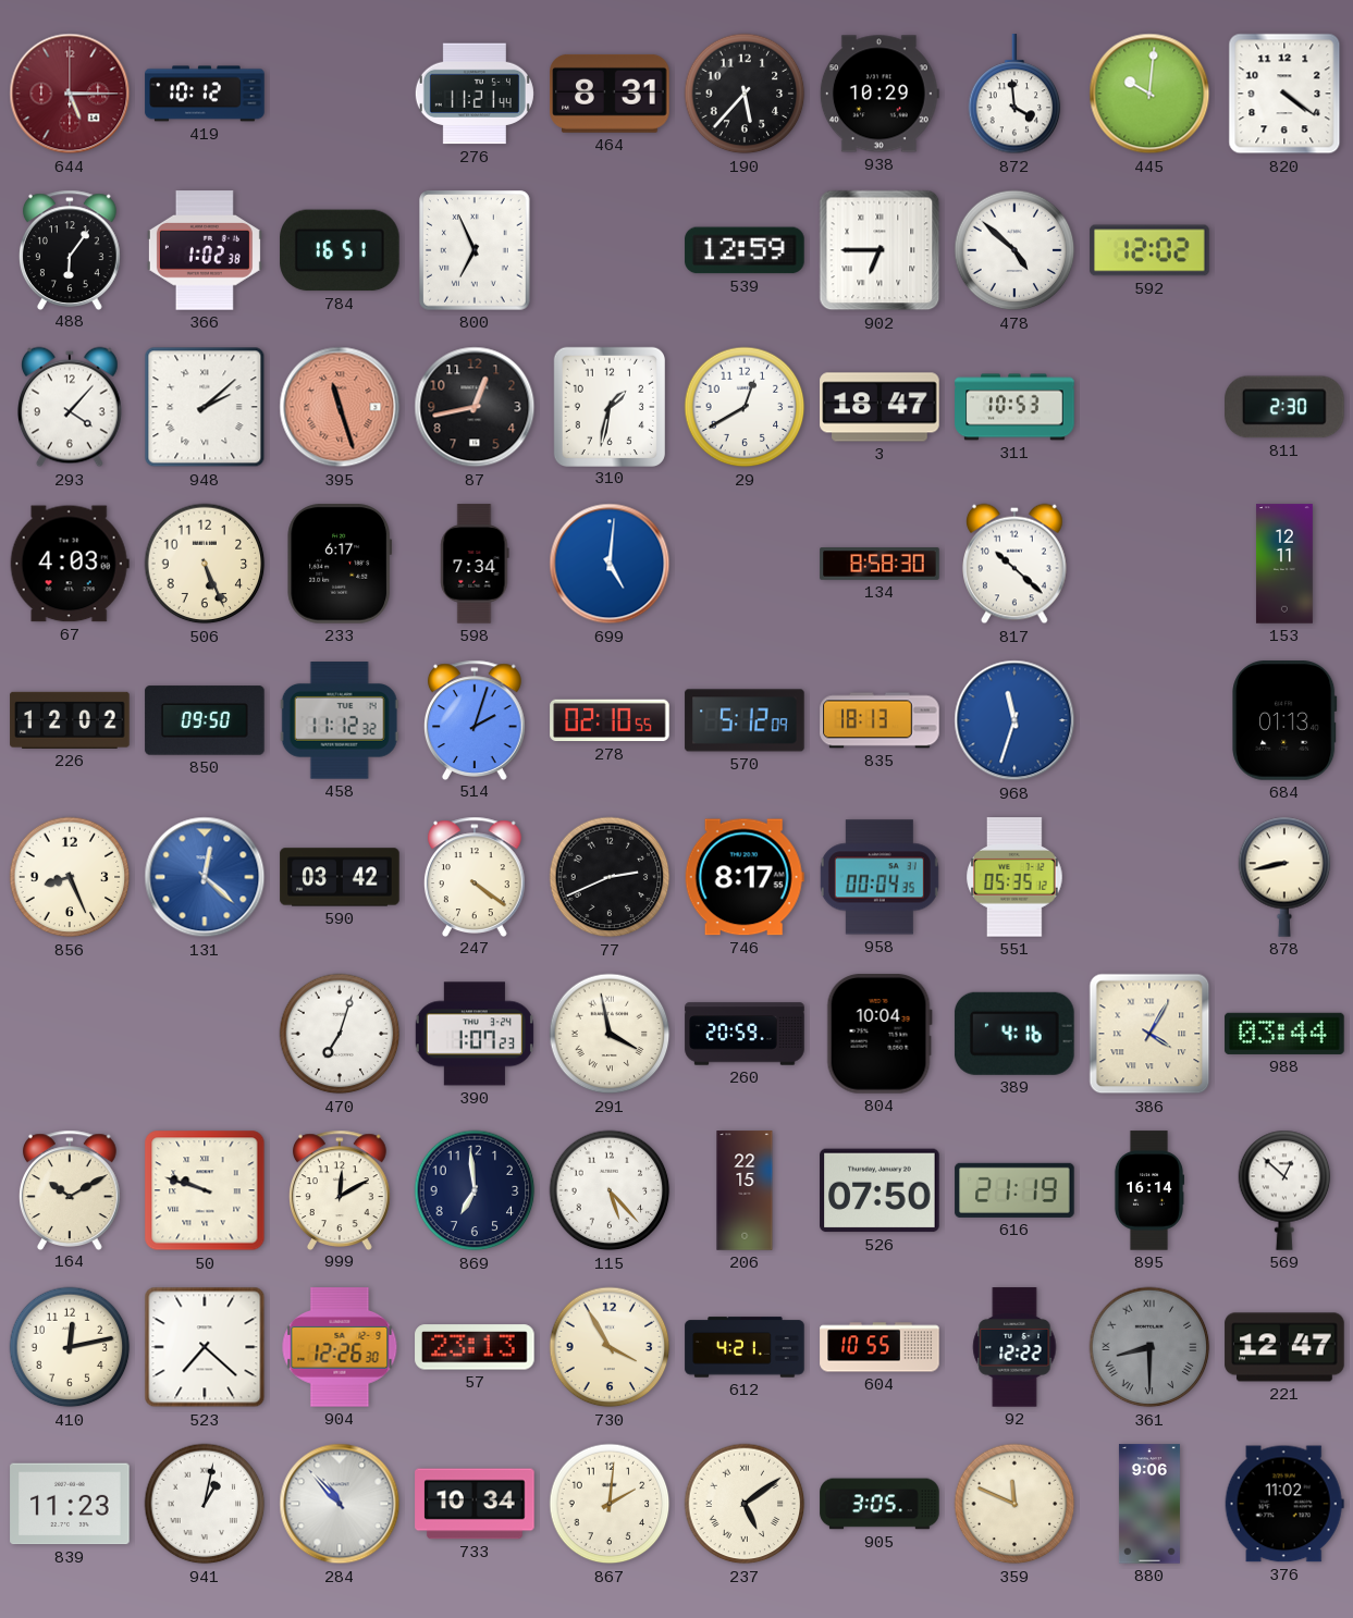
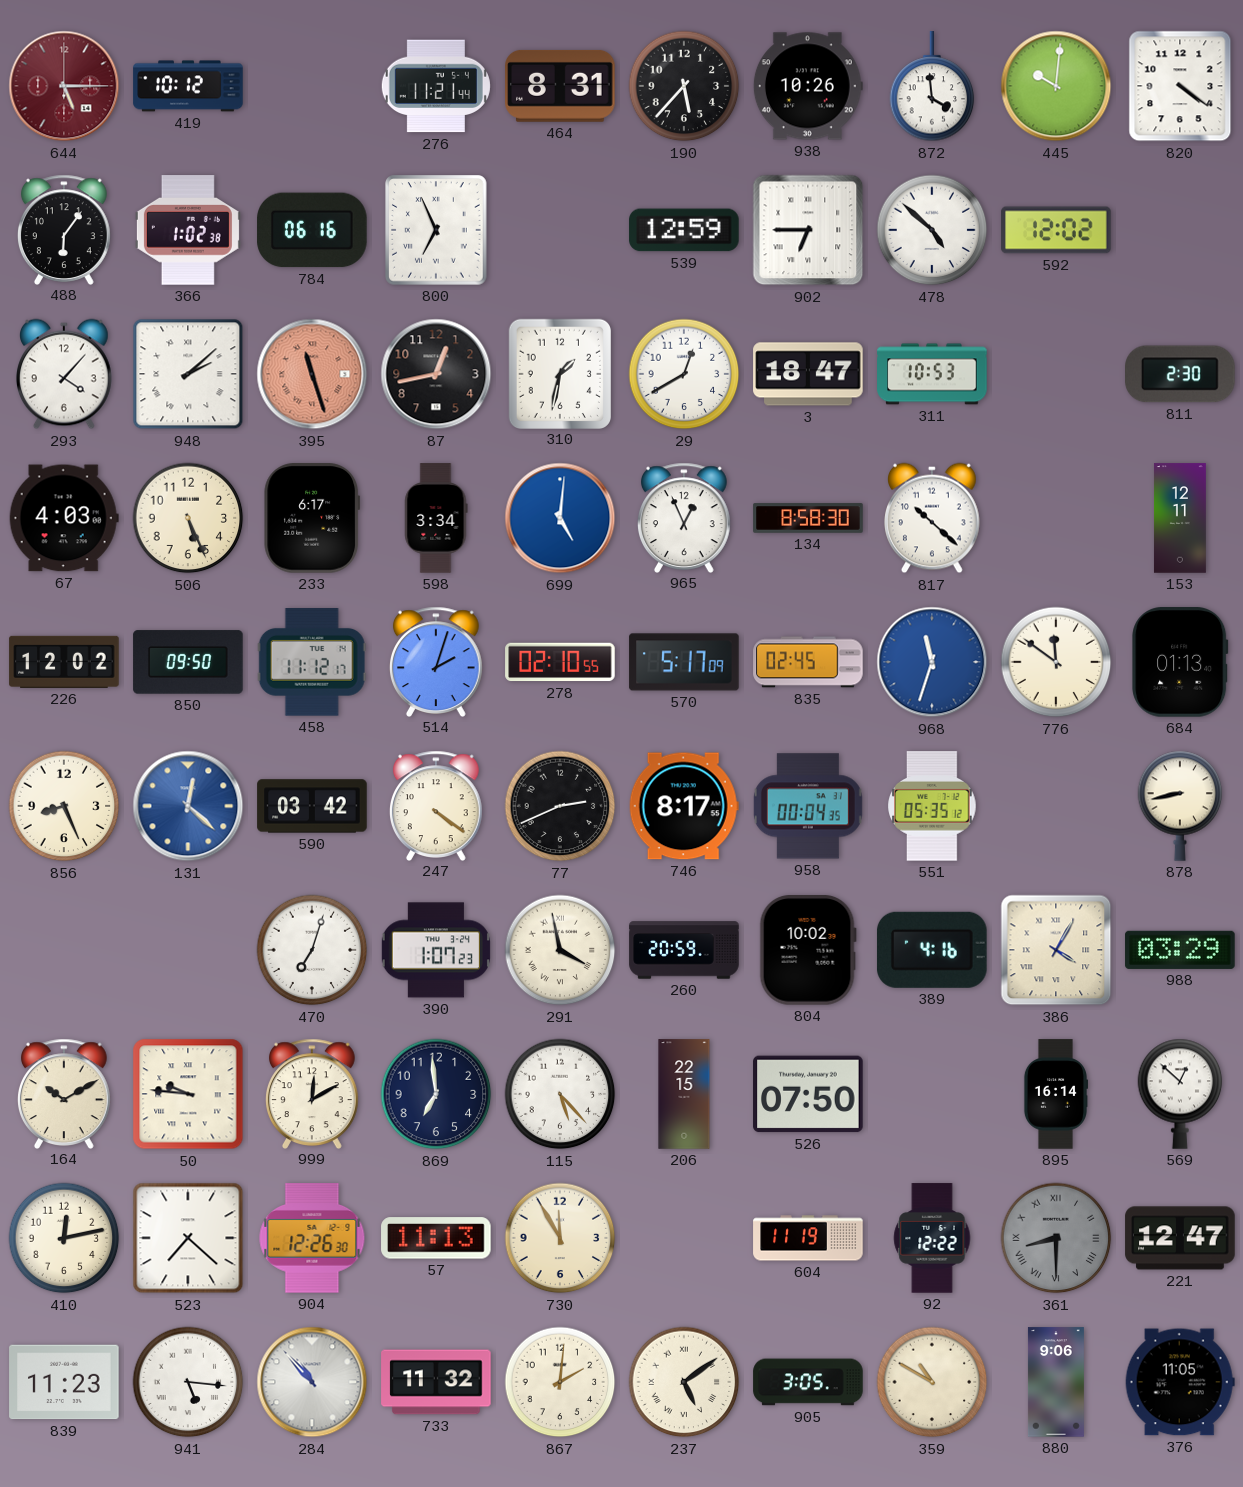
938: 10:29 -> 10:26 (808, 86)
784: 16:51 -> 06:16 (312, 230)
598: 7:34 -> 3:34 (436, 518)
965: none -> 12:56 (684, 517)
458: 11:12:32 -> 11:12:17 (312, 662)
570: 5:12 -> 5:17 (684, 662)
835: 18:13 -> 02:45 (808, 662)
776: none -> 11:51 (1056, 662)
804: 10:04 -> 10:02 (808, 951)
988: 03:44 -> 03:29 (1180, 950)
50: 9:48 -> 9:46 (188, 1094)
616: 21:19 -> none (1014, 1190)
57: 23:13 -> 11:13 (436, 1238)
730: 3:55 -> 11:55 (560, 1238)
612: 4:21 -> none (745, 1347)
604: 10:55 -> 11:19 (808, 1238)
941: 1:02 -> 5:16 (188, 1382)
733: 10:34 -> 11:32 (436, 1382)
359: 11:49 -> 10:50 (932, 1382)
376: 11:02 -> 11:05 (1180, 1382)
